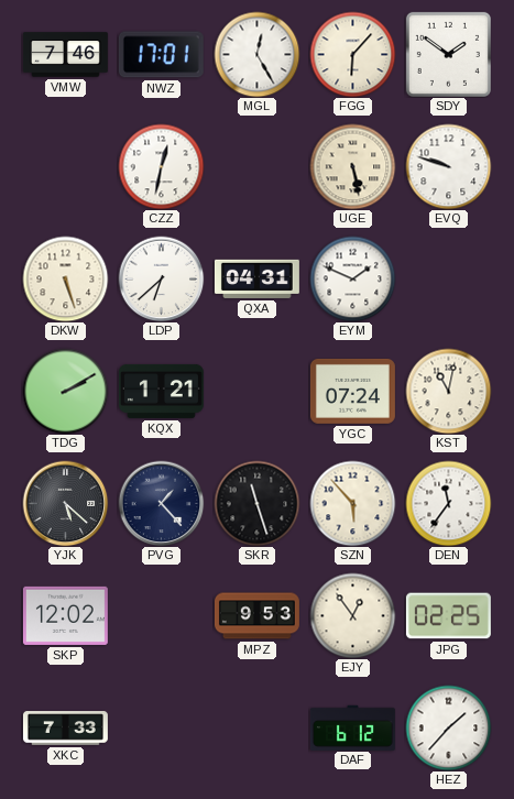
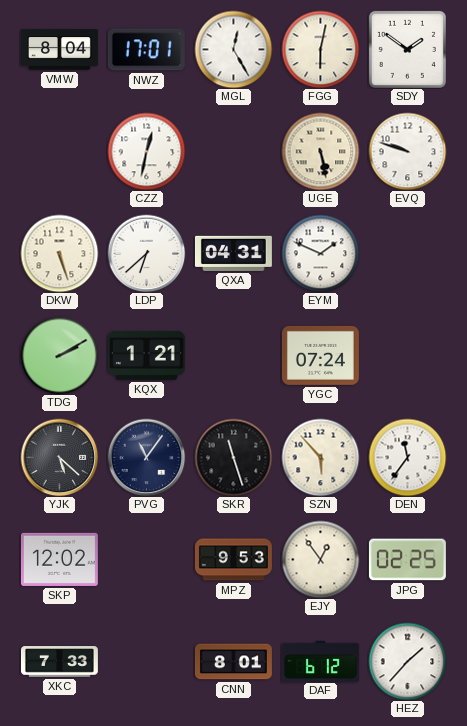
VMW: 7:46 -> 8:04 (59, 50)
FGG: 6:07 -> 6:02 (320, 49)
KST: 11:02 -> none (448, 391)
PVG: 1:23 -> 11:06 (146, 457)
CNN: none -> 8:01 (233, 662)
